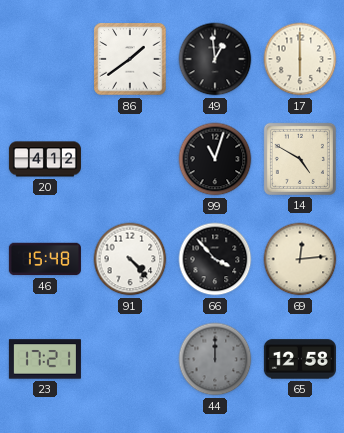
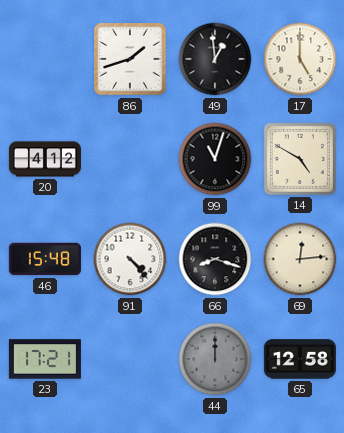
86: 1:39 -> 1:42 (130, 59)
17: 6:00 -> 5:00 (300, 59)
66: 3:53 -> 8:18 (215, 259)
